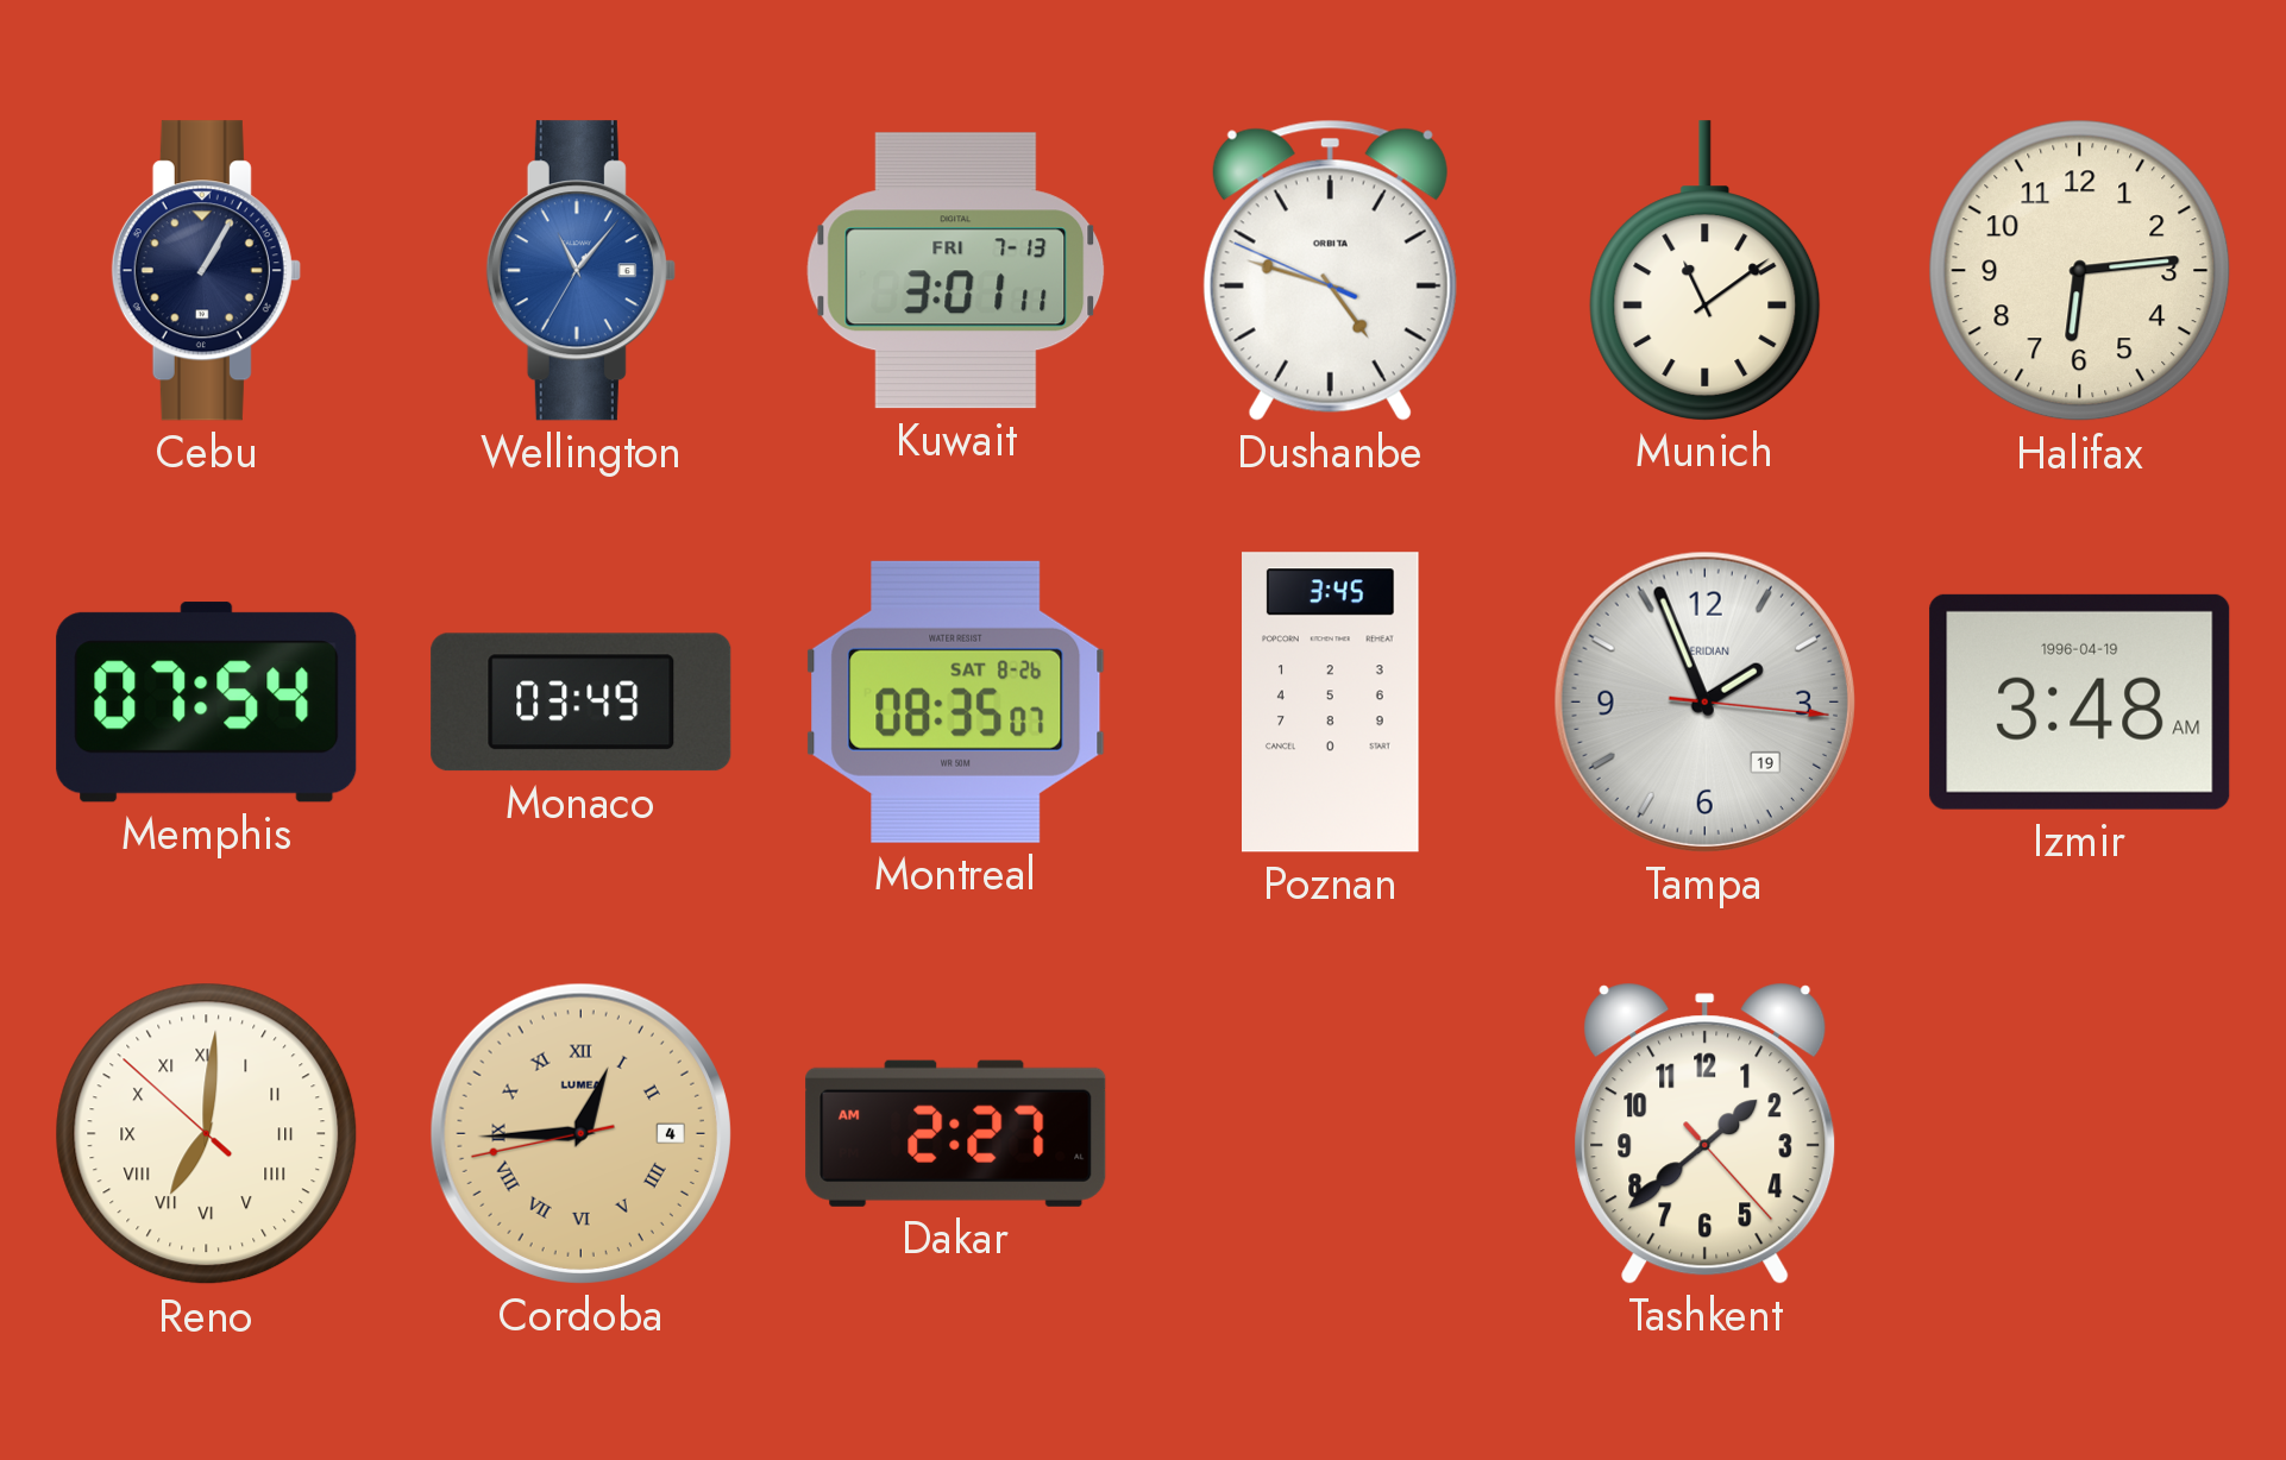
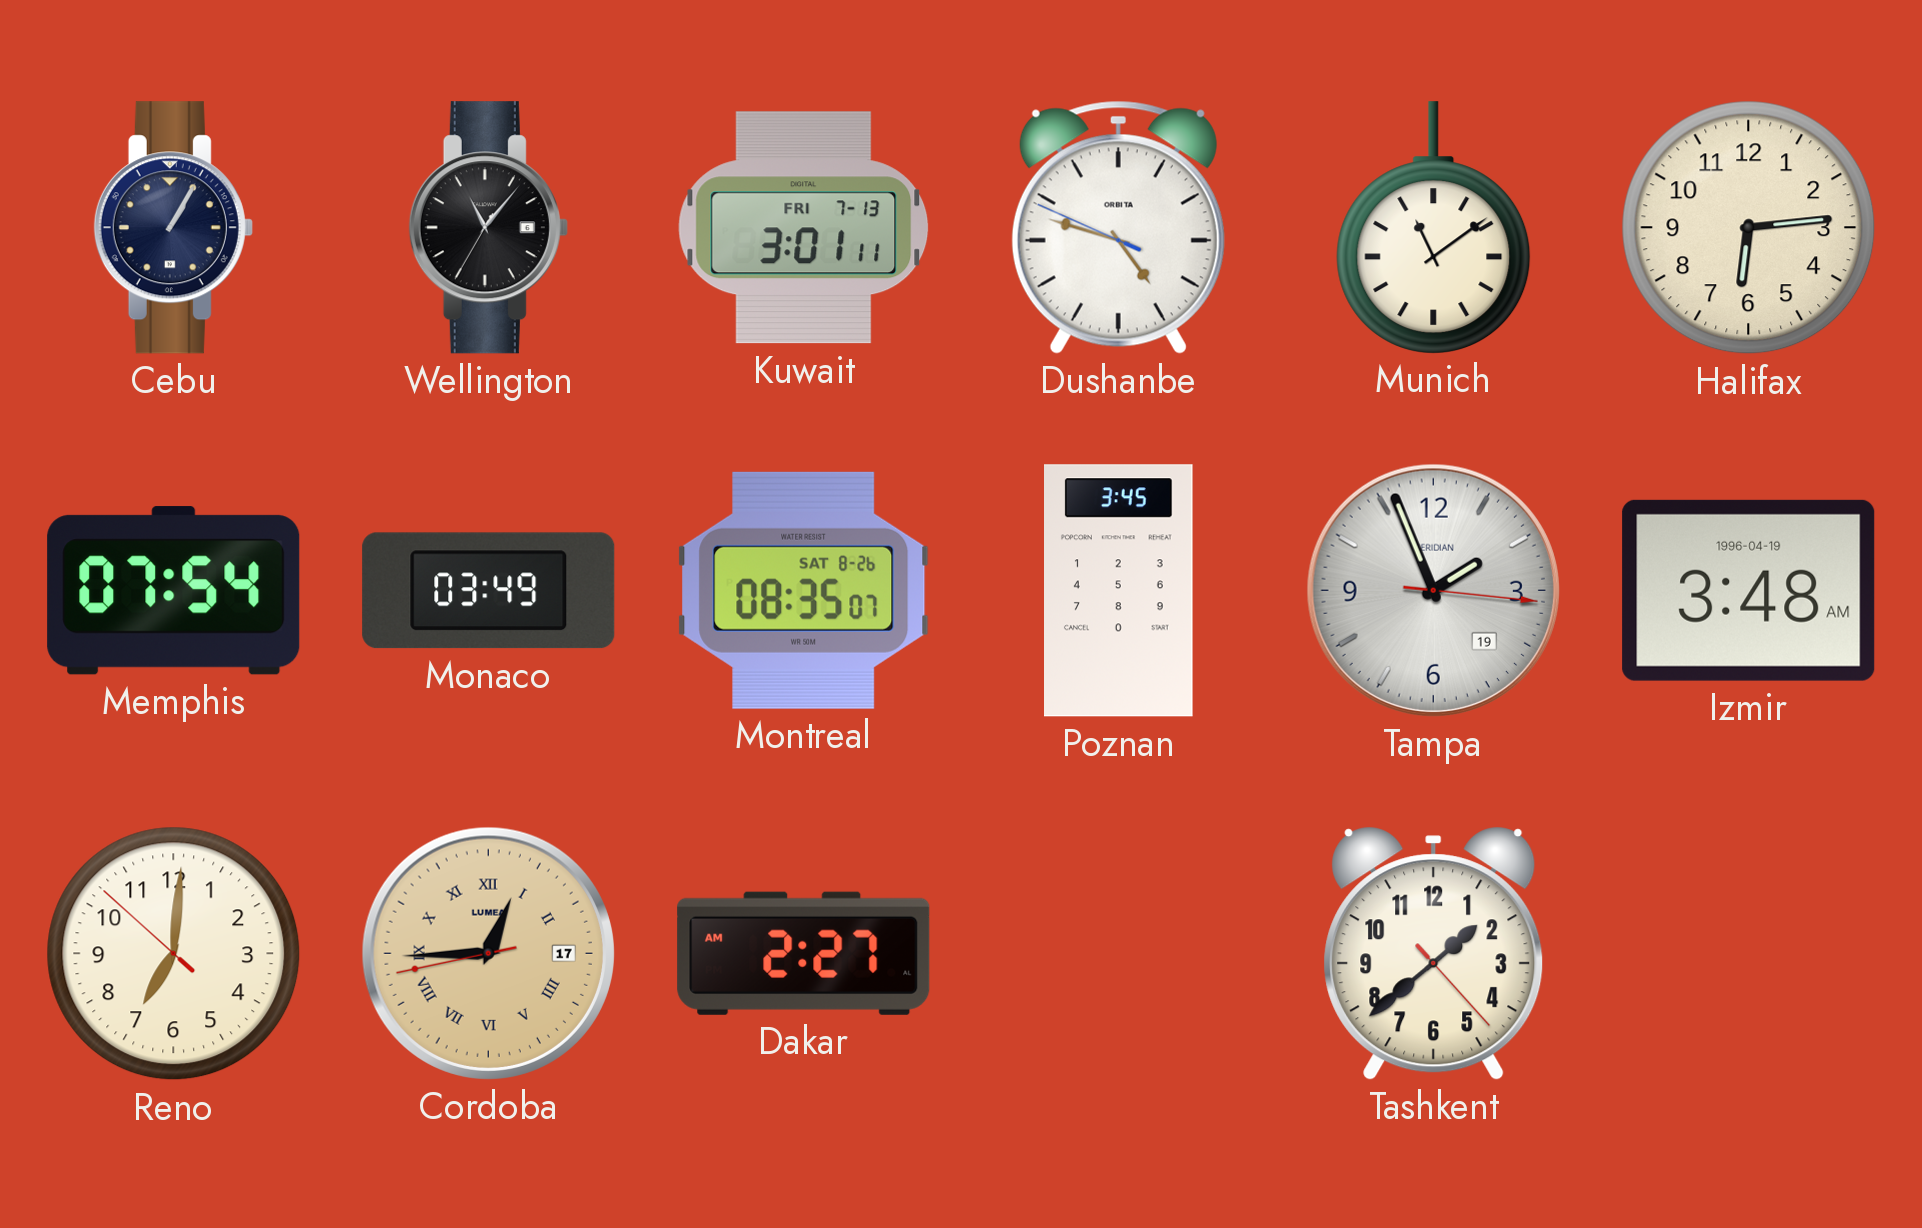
Wellington dial: blue -> black (488, 228)
Reno numerals: Roman -> Arabic (174, 954)
Cordoba date: 4 -> 17 (488, 953)
